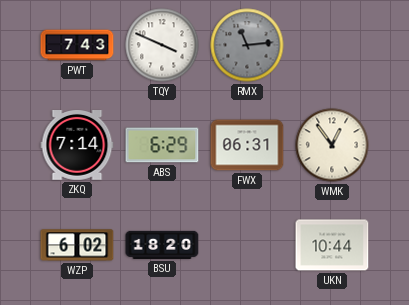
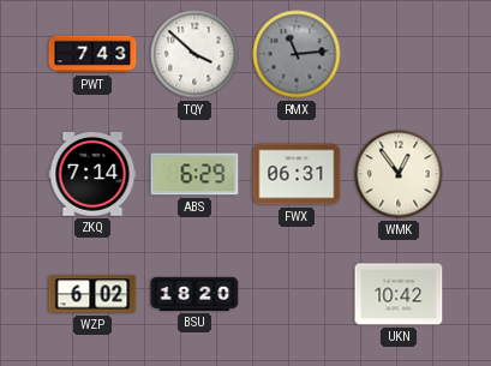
TQY: 3:49 -> 3:52 (194, 54)
UKN: 10:44 -> 10:42 (399, 294)
